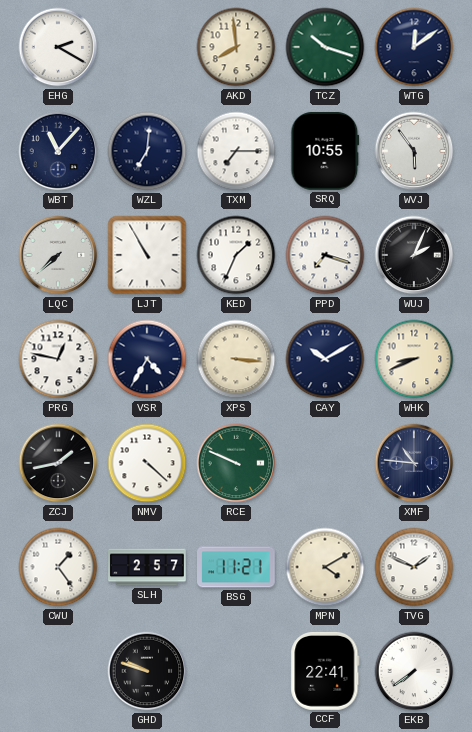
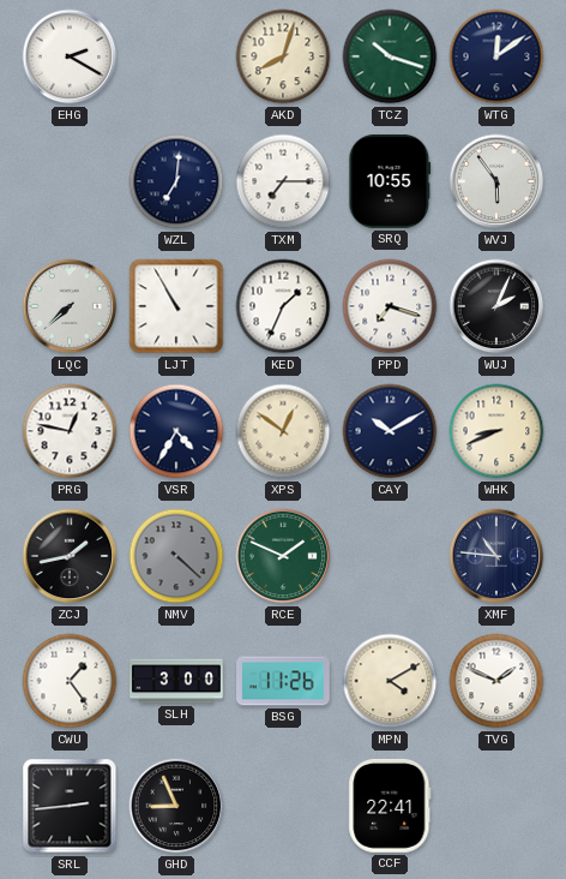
AKD: 7:59 -> 8:03 (283, 56)
WBT: 11:07 -> none (58, 151)
XPS: 3:16 -> 12:51 (283, 431)
NMV dial: white -> grey (176, 556)
RCE: 9:49 -> 1:49 (283, 556)
SLH: 2:57 -> 3:00 (176, 681)
BSG: 11:21 -> 11:26 (284, 681)
SRL: none -> 2:44 (70, 806)
GHD: 9:48 -> 8:56 (176, 806)
EKB: 7:39 -> none (414, 671)
